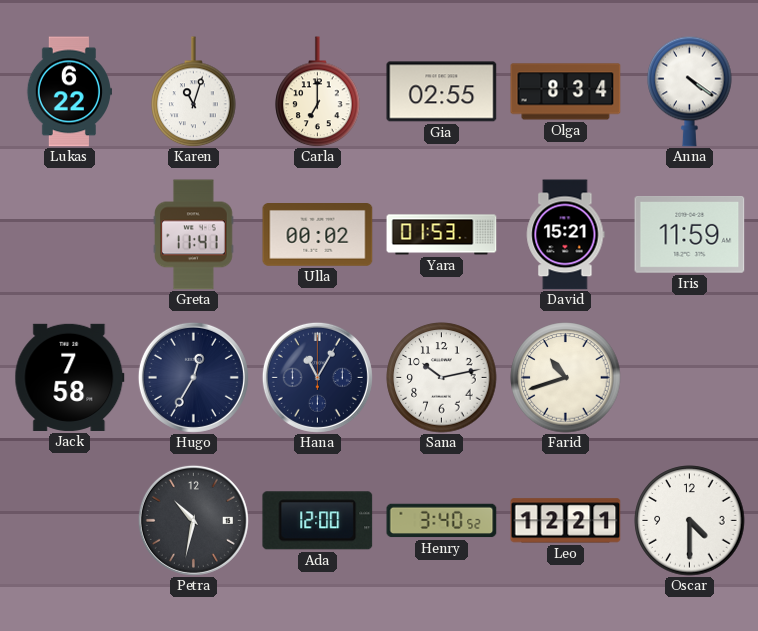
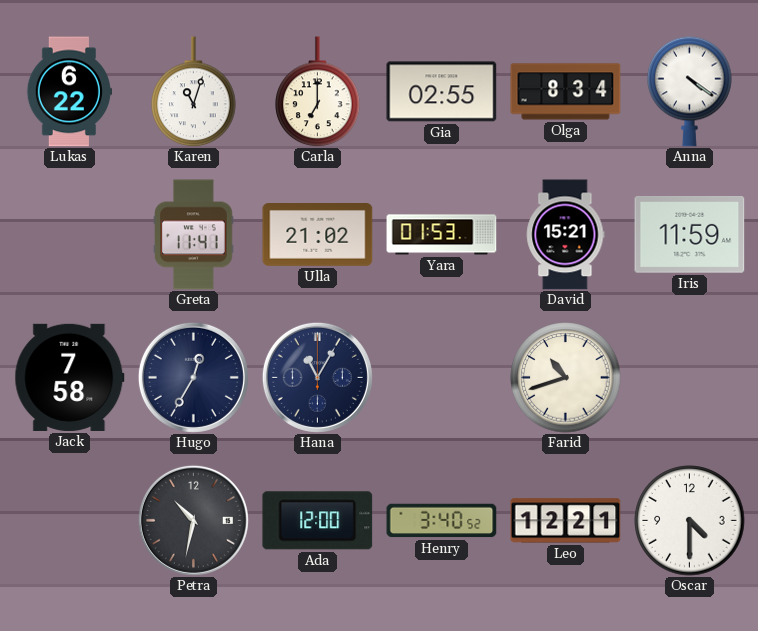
Ulla: 00:02 -> 21:02 (318, 235)
Sana: 10:13 -> none (442, 378)
